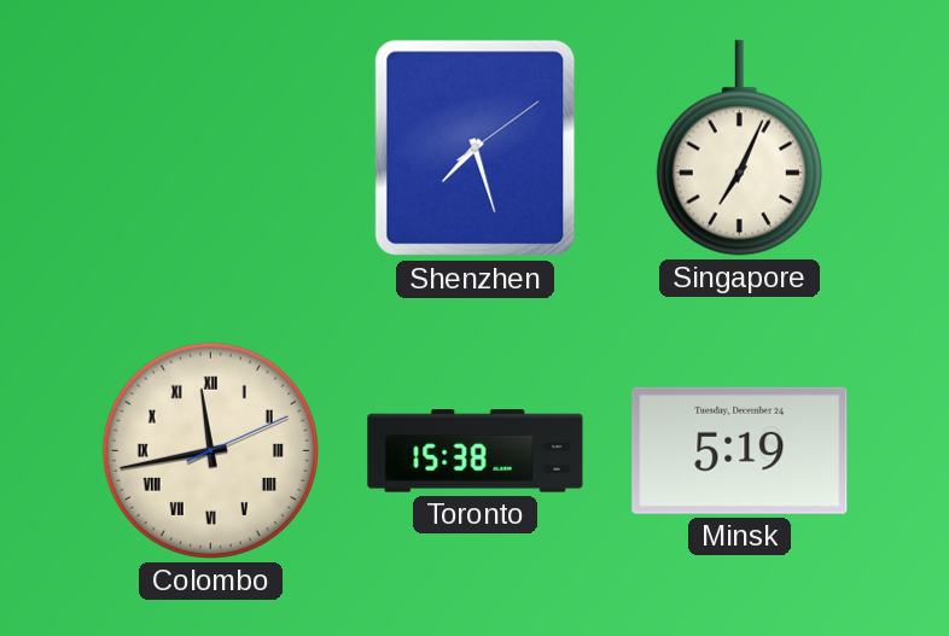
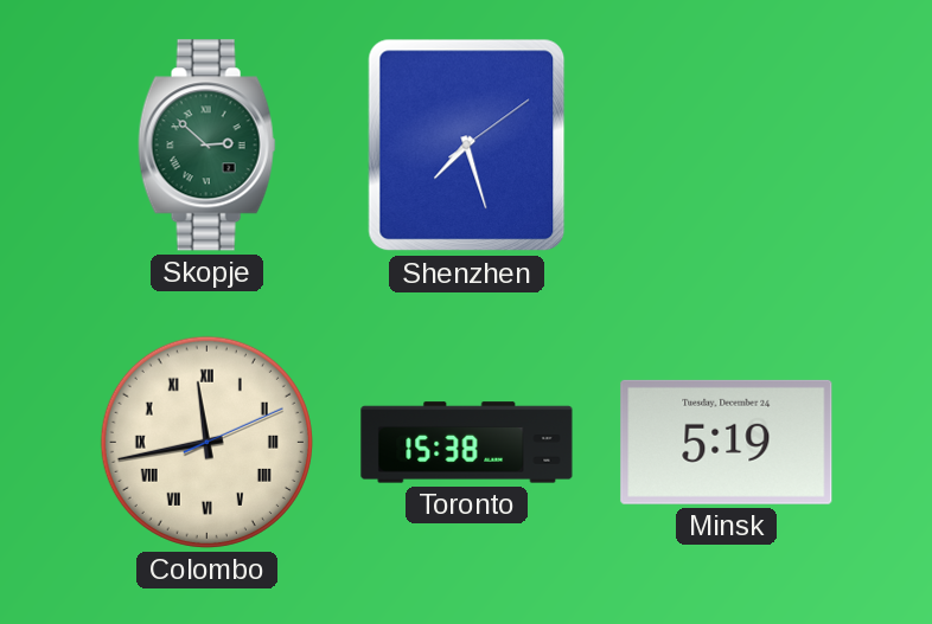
Skopje: none -> 2:52 (206, 146)
Singapore: 7:04 -> none (739, 148)
